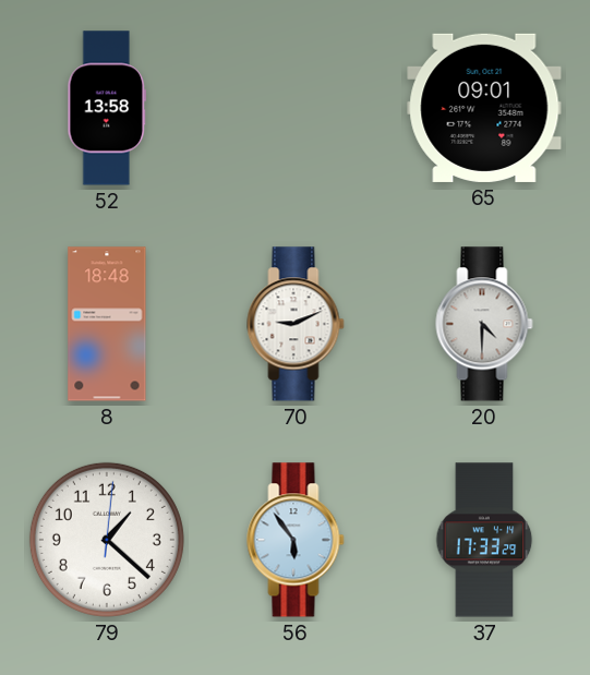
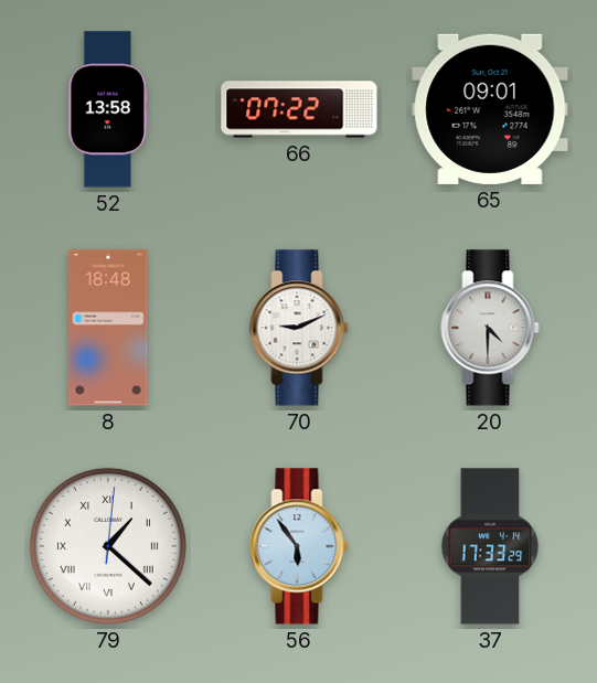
66: none -> 07:22 (299, 109)
79 numerals: Arabic -> Roman (108, 546)
